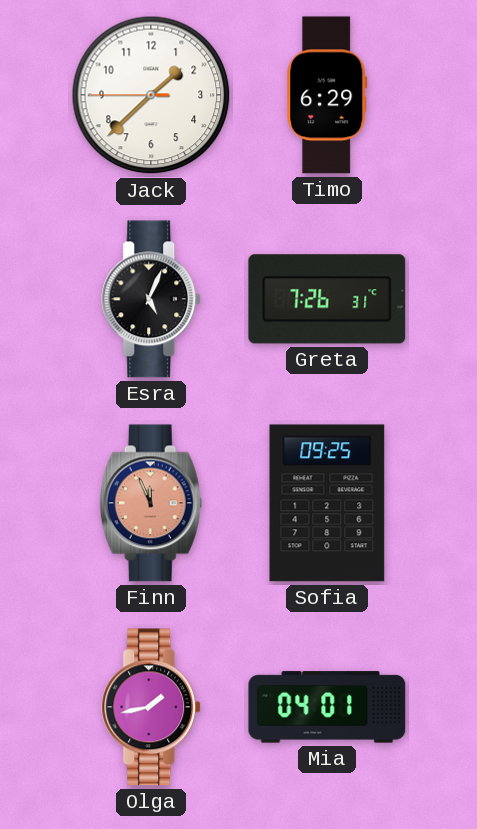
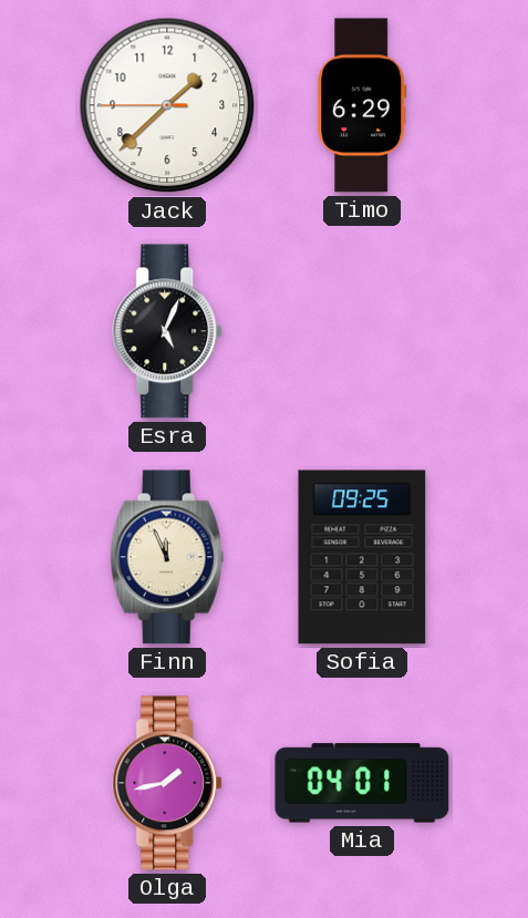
Greta: 7:26 -> none (327, 299)
Finn dial: salmon -> cream (167, 557)
